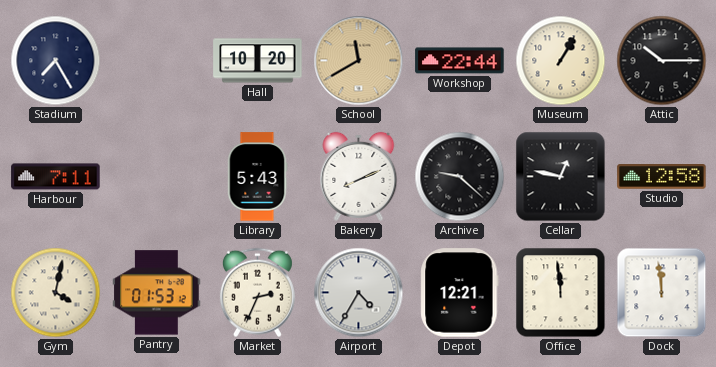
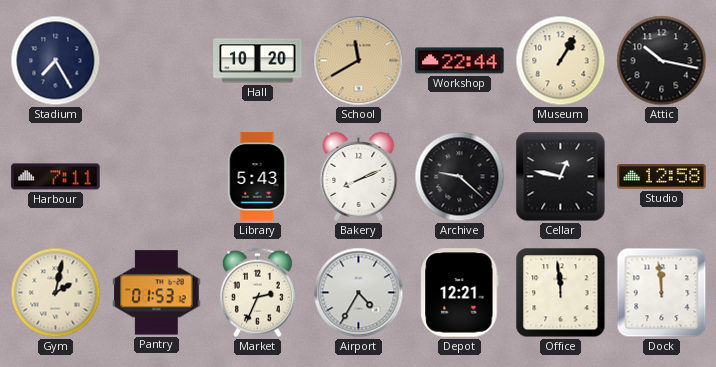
Attic: 10:15 -> 10:17 (662, 61)
Gym: 4:02 -> 2:02 (56, 293)
